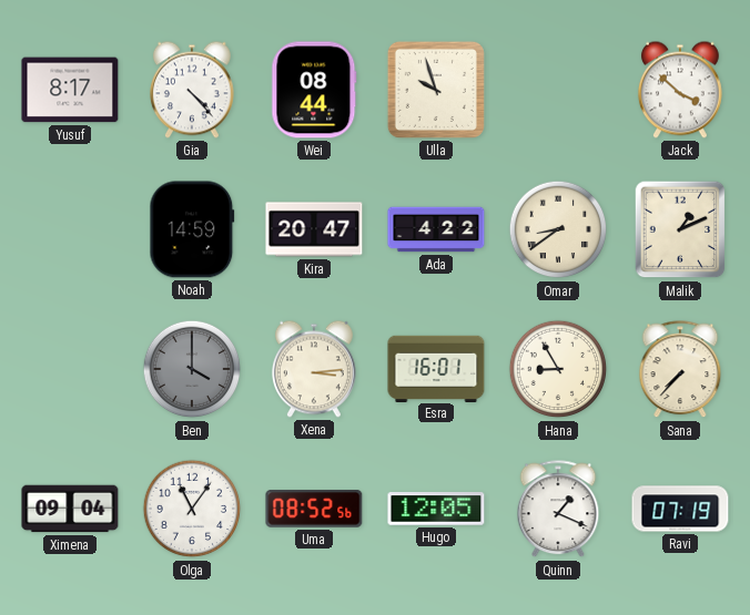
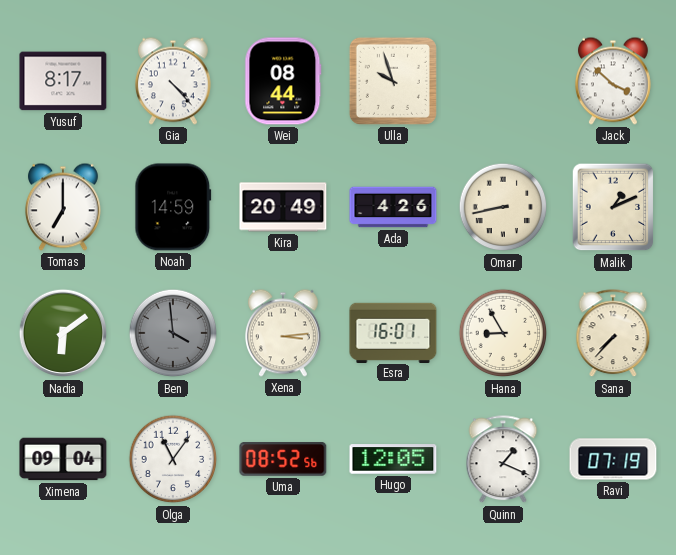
Tomas: none -> 7:00 (63, 207)
Kira: 20:47 -> 20:49 (283, 207)
Ada: 4:22 -> 4:26 (393, 207)
Omar: 8:39 -> 8:43 (503, 207)
Nadia: none -> 6:09 (63, 333)
Ben: 4:00 -> 3:59 (173, 333)
